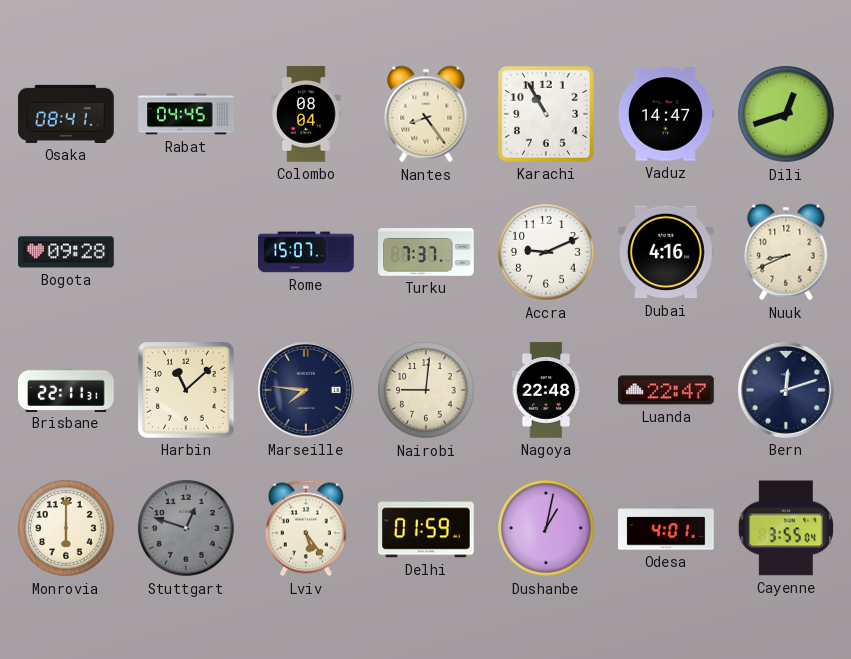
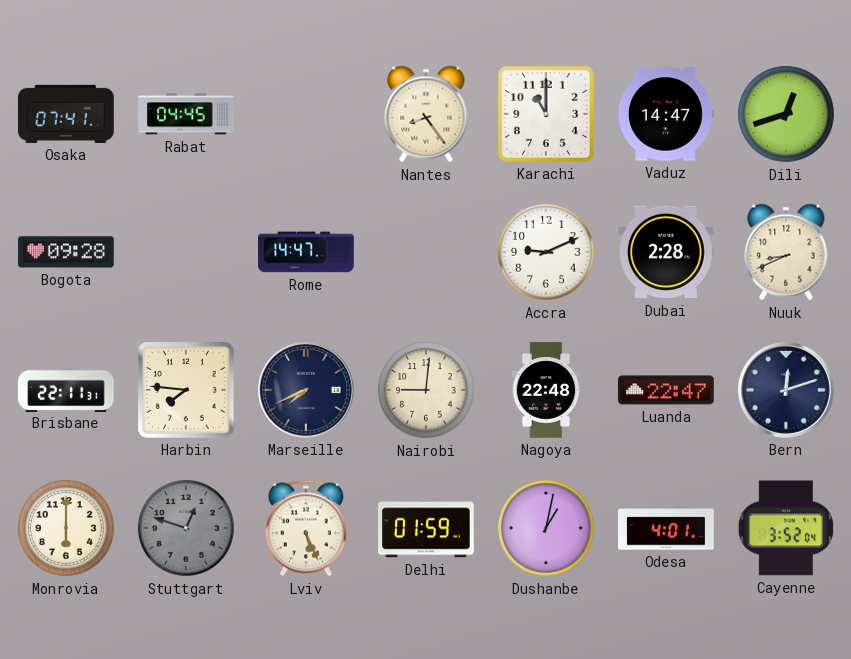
Osaka: 08:41 -> 07:41 (66, 114)
Colombo: 08:04 -> none (306, 114)
Karachi: 10:55 -> 11:00 (547, 115)
Rome: 15:07 -> 14:47 (306, 252)
Turku: 7:37 -> none (426, 252)
Dubai: 4:16 -> 2:28 (666, 252)
Harbin: 11:08 -> 7:46 (187, 391)
Marseille: 7:46 -> 7:41 (306, 390)
Lviv: 5:24 -> 5:26 (306, 528)
Cayenne: 3:55 -> 3:52 (786, 528)
